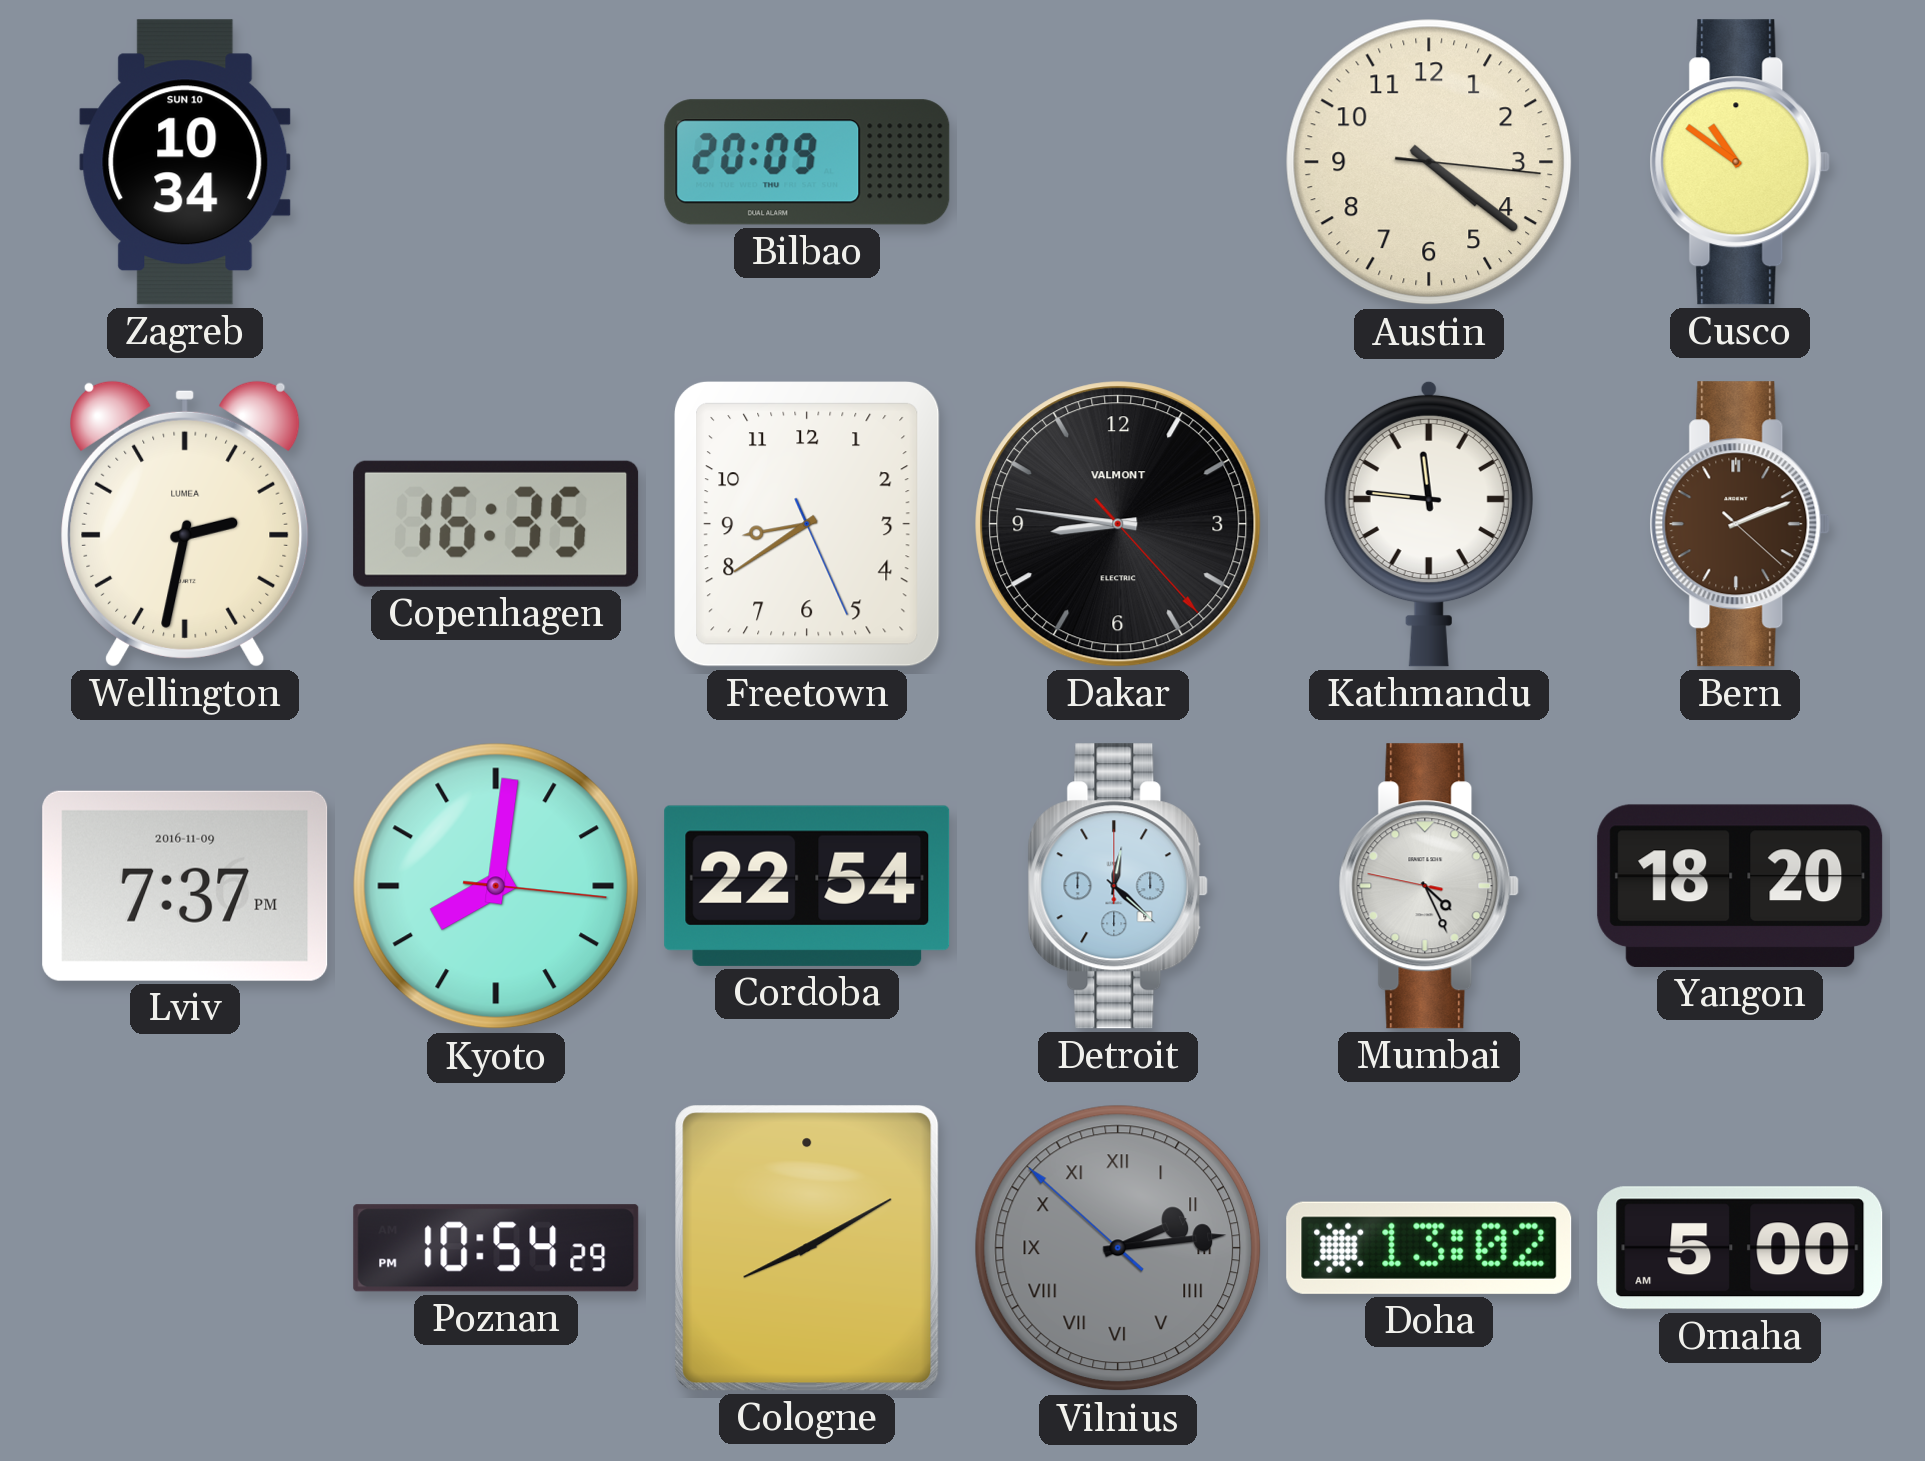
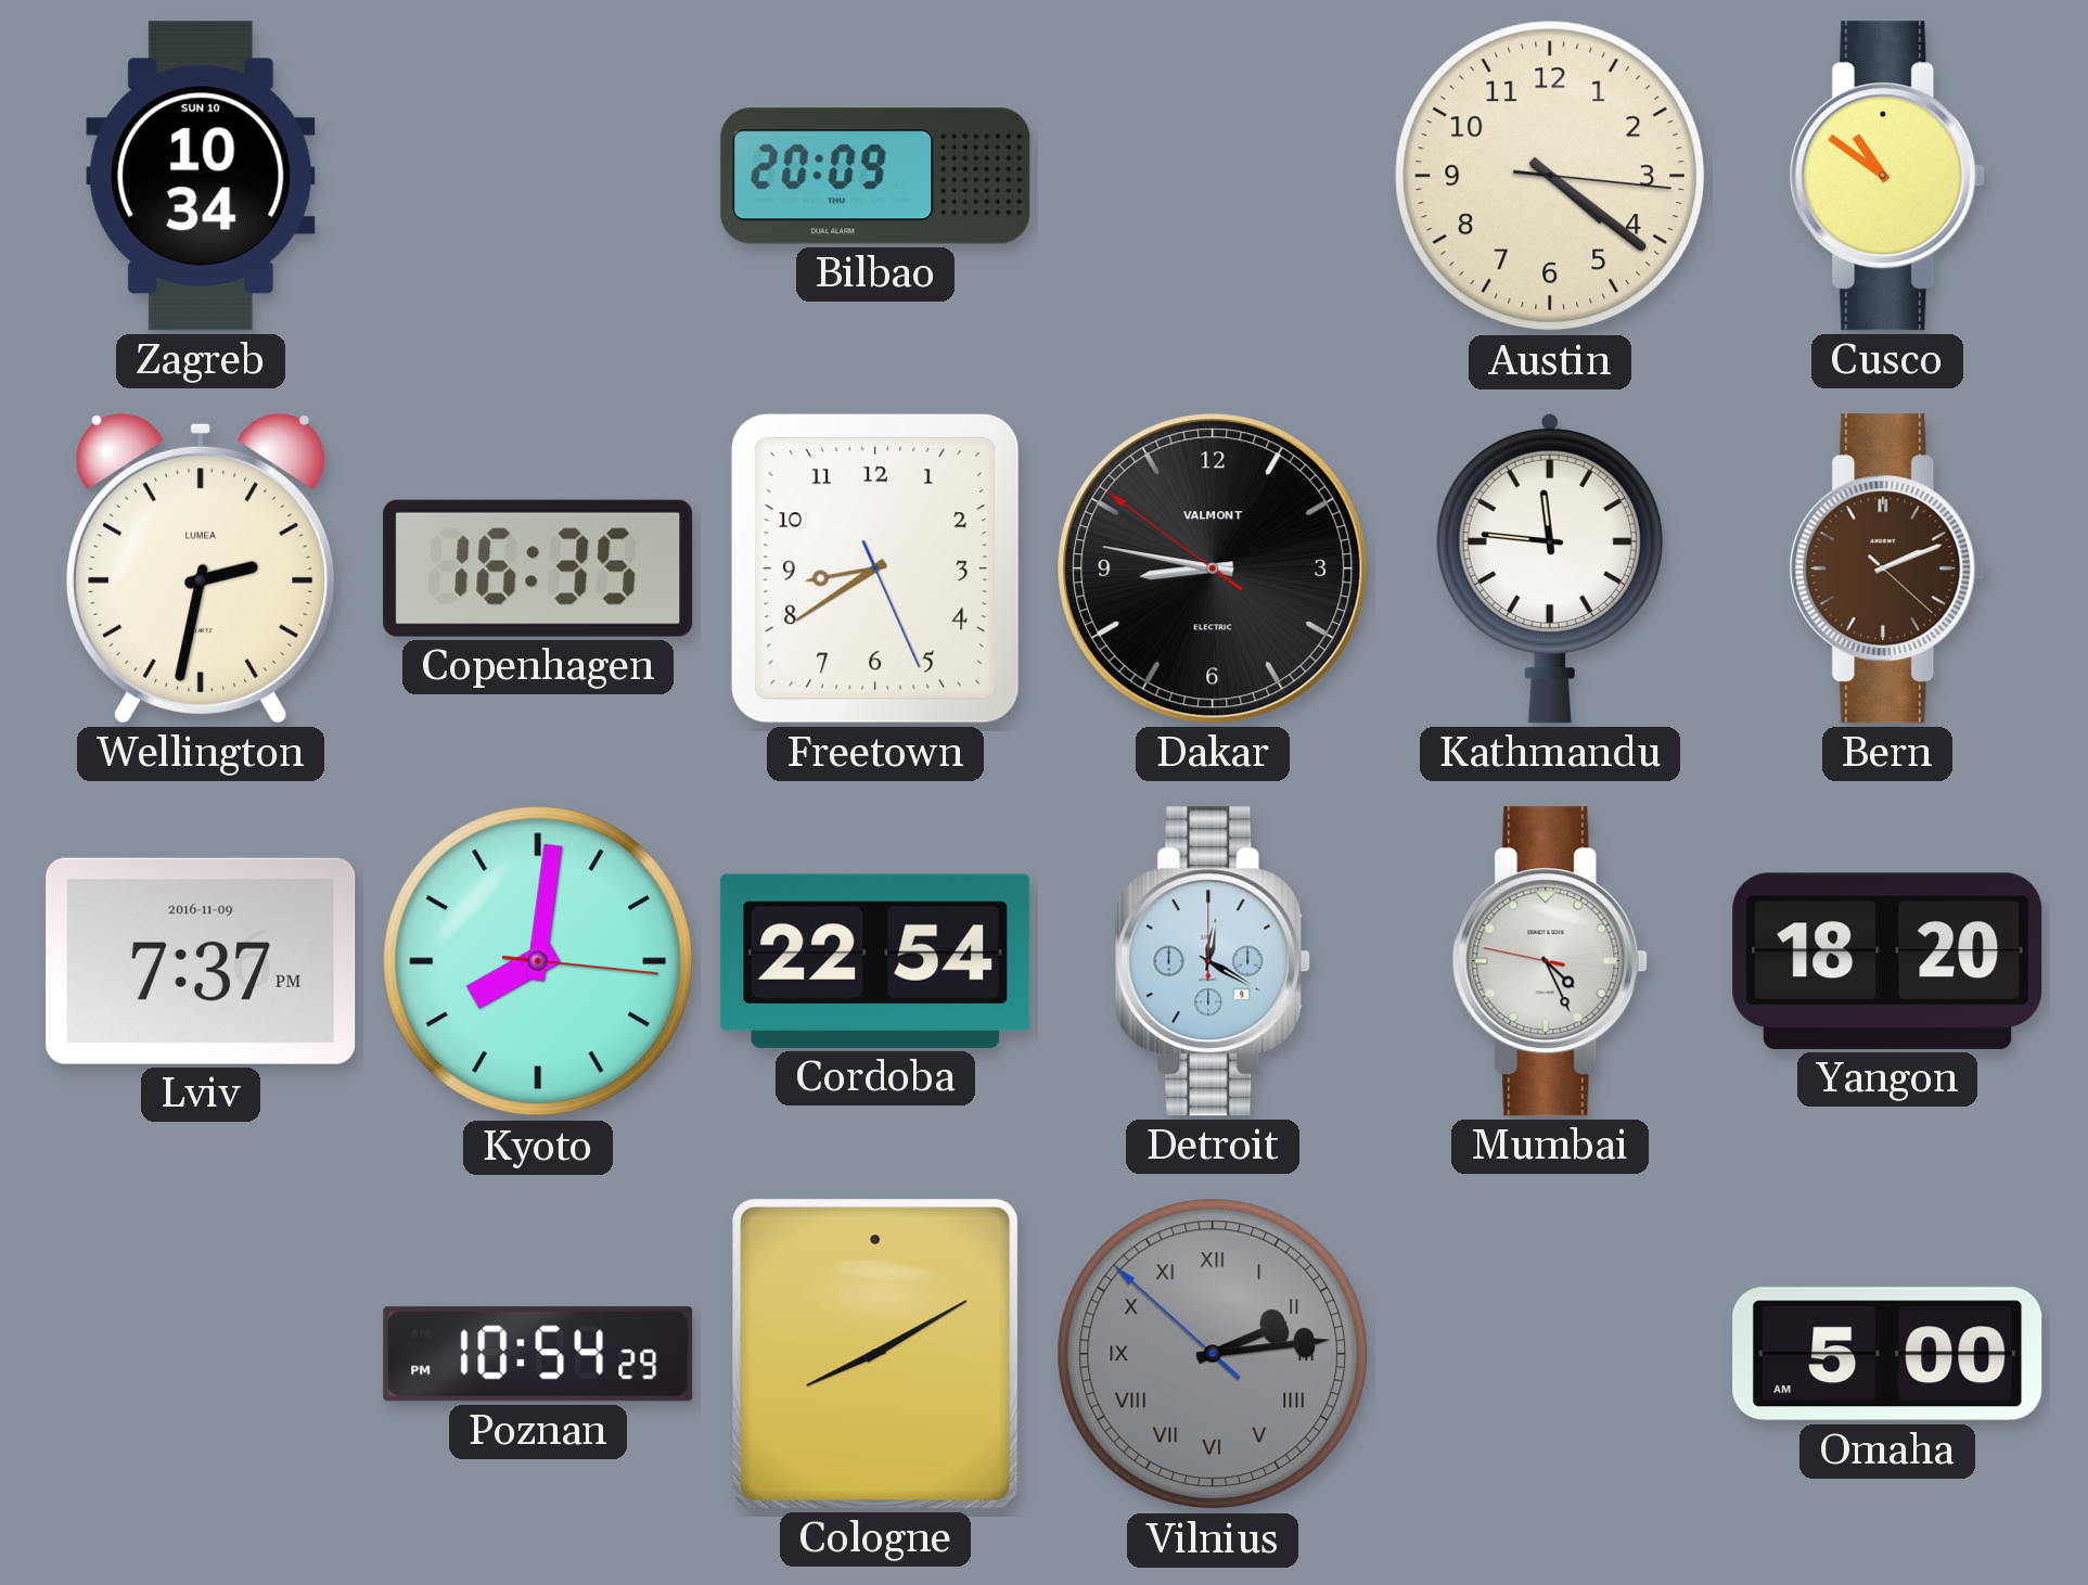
Dakar: 8:46:23 -> 8:46:51 (1213, 568)
Detroit: 12:22 -> 12:20 (1213, 961)
Doha: 13:02 -> none (1429, 1248)
